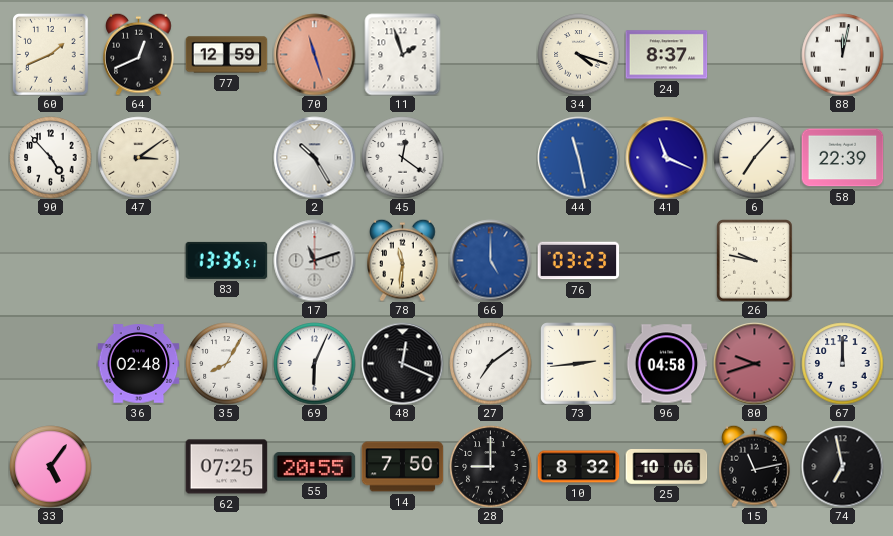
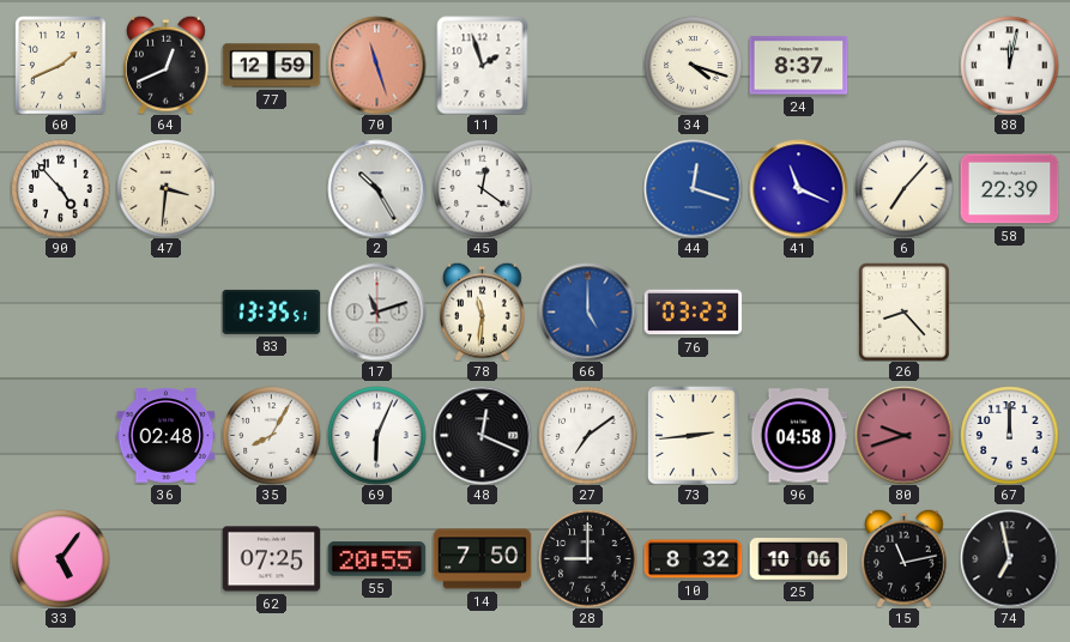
47: 3:09 -> 3:31 (165, 188)
44: 11:28 -> 12:18 (693, 188)
26: 9:47 -> 8:23 (905, 311)
